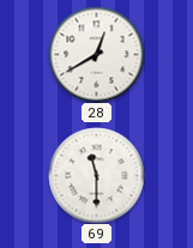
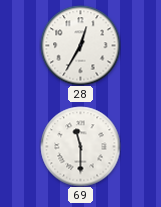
28: 12:40 -> 12:35 (80, 45)
